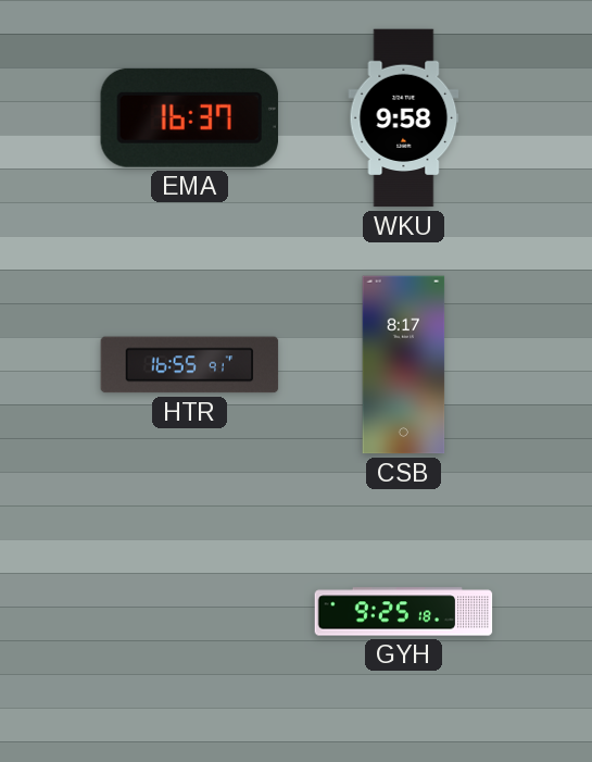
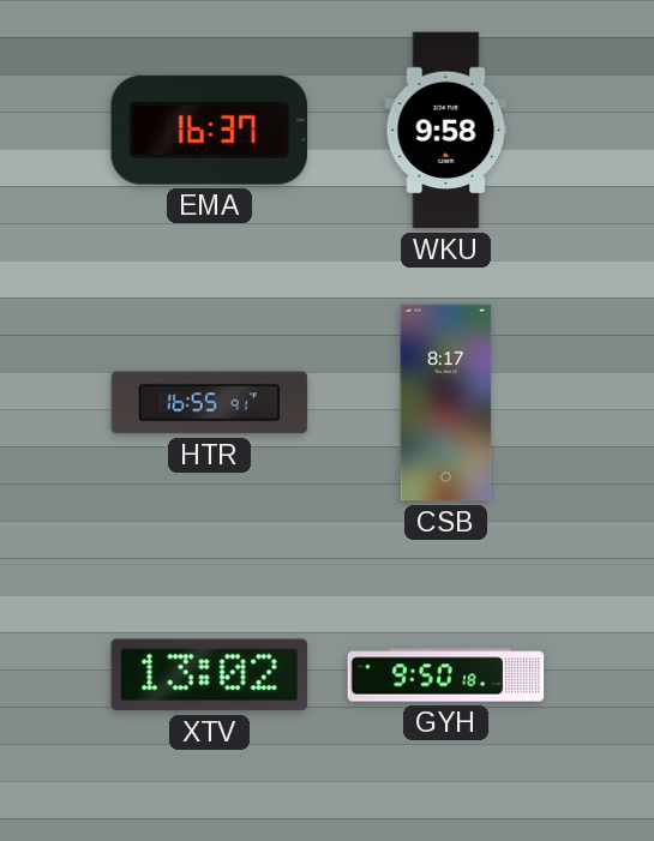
XTV: none -> 13:02 (209, 675)
GYH: 9:25 -> 9:50 (446, 675)
